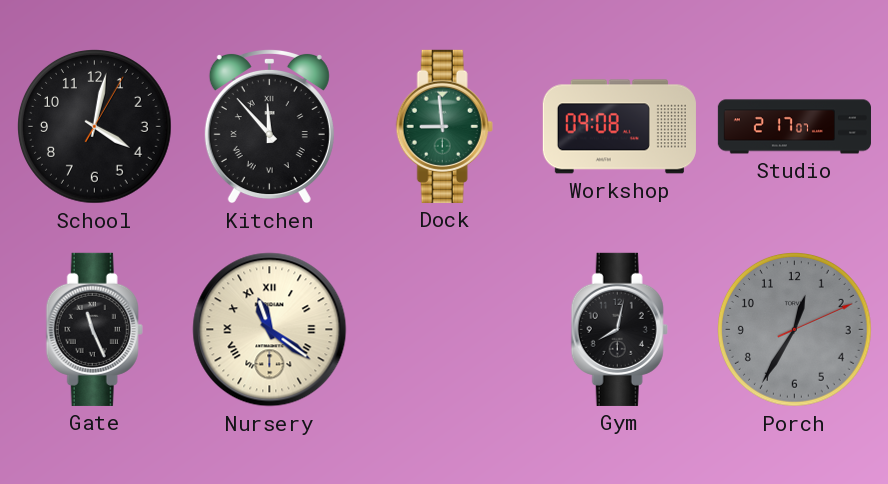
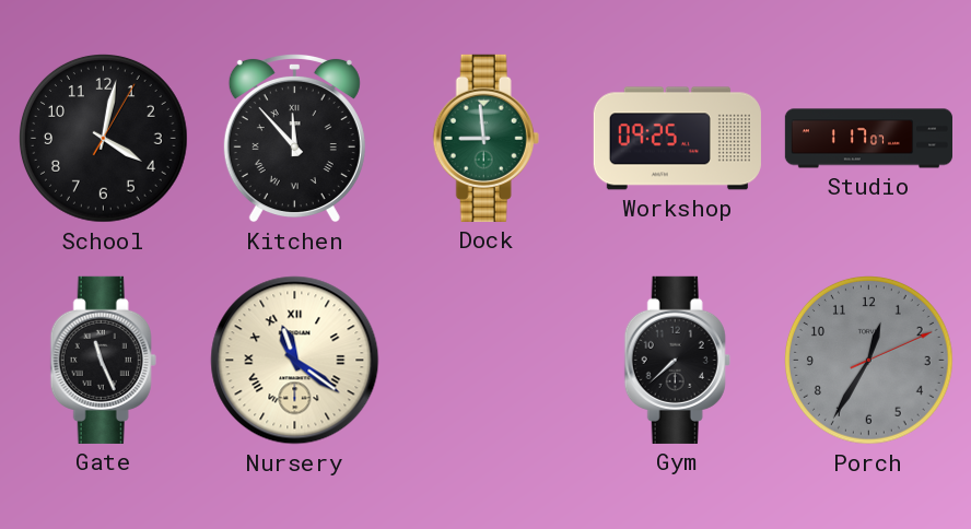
Workshop: 09:08 -> 09:25 (677, 139)
Studio: 2:17 -> 1:17 (868, 139)
Gym: 8:02 -> 7:38 (677, 360)
